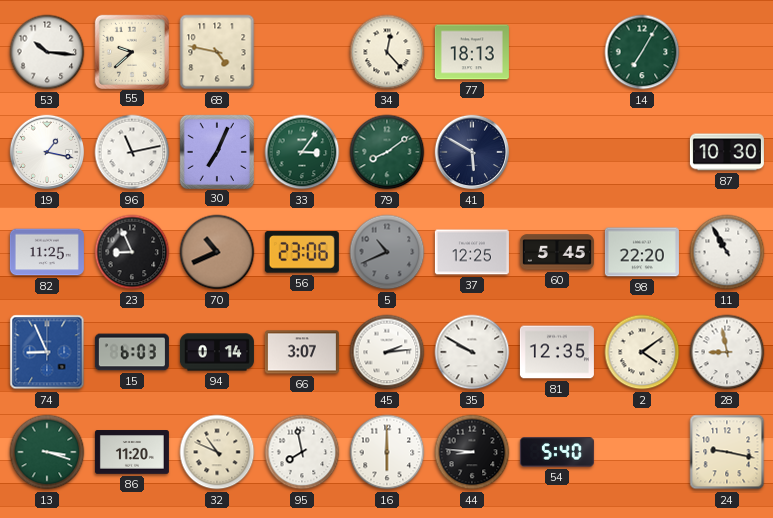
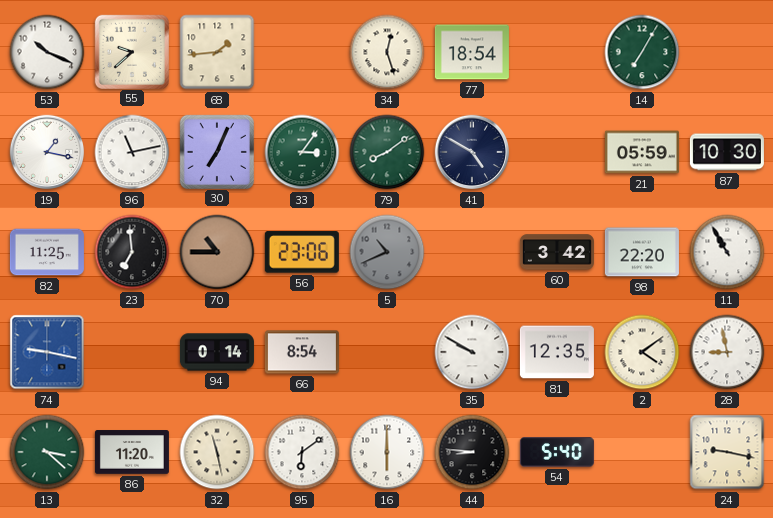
53: 10:16 -> 10:19 (47, 52)
68: 4:47 -> 1:44 (217, 52)
34: 12:23 -> 12:27 (387, 52)
77: 18:13 -> 18:54 (472, 52)
41: 5:50 -> 4:50 (472, 152)
21: none -> 05:59 (642, 152)
23: 8:56 -> 6:59 (132, 252)
70: 10:41 -> 10:45 (217, 252)
37: 12:25 -> none (472, 252)
60: 5:45 -> 3:42 (557, 252)
74: 8:56 -> 9:17 (47, 352)
15: 6:03 -> none (132, 352)
66: 3:07 -> 8:54 (302, 352)
45: 2:14 -> none (387, 352)
13: 3:18 -> 3:22 (47, 452)
32: 10:49 -> 11:28 (217, 452)
95: 7:58 -> 6:09 (302, 452)
